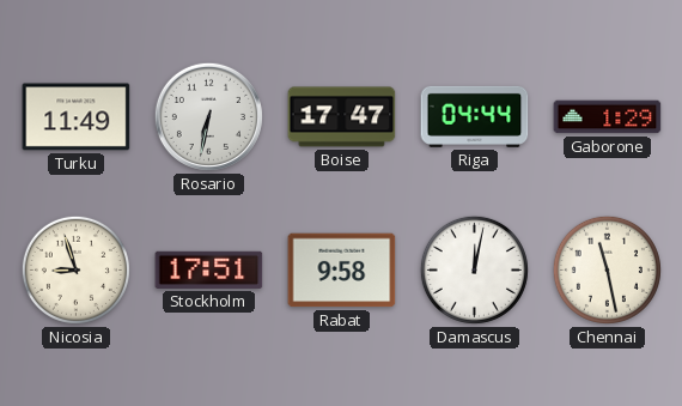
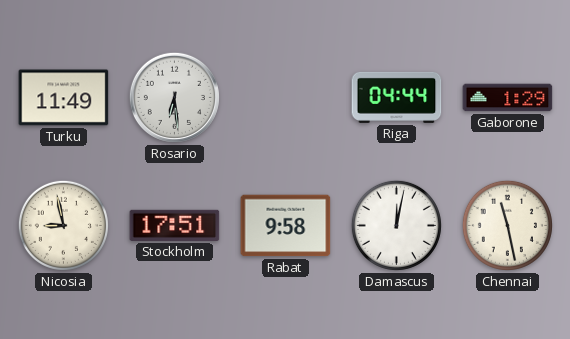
Rosario: 6:32 -> 6:29 (174, 97)
Boise: 17:47 -> none (342, 117)
Nicosia: 8:57 -> 8:58 (63, 225)
